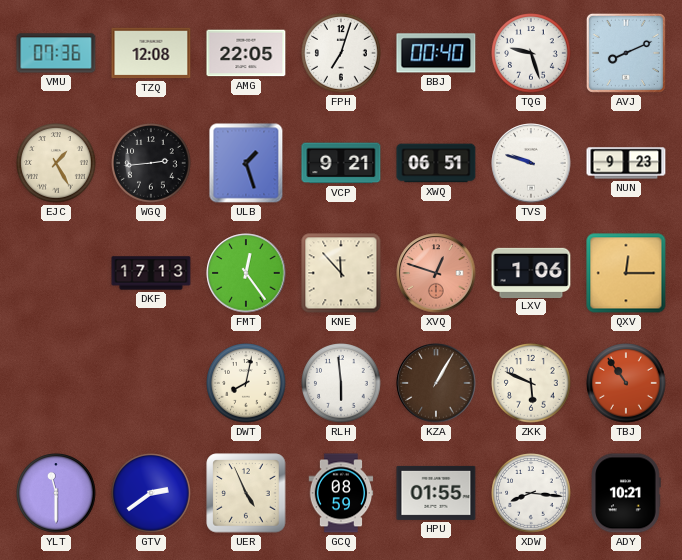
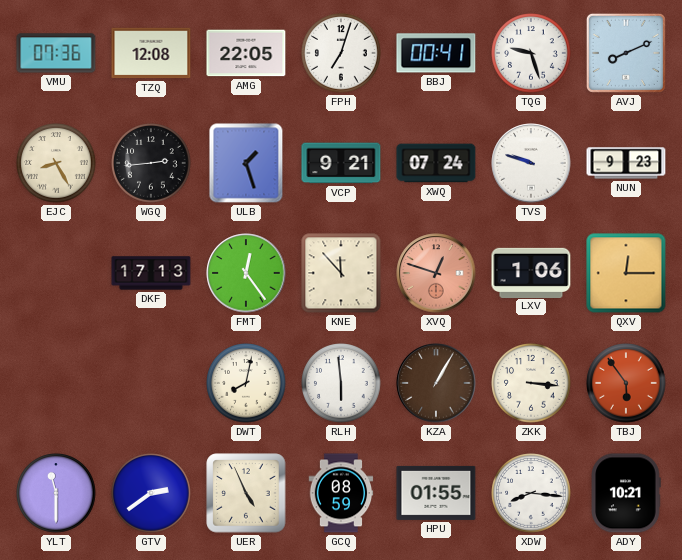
BBJ: 00:40 -> 00:41 (436, 53)
EJC: 1:25 -> 8:25 (56, 163)
XWQ: 06:51 -> 07:24 (436, 163)
ZKK: 5:49 -> 3:16 (531, 383)
TBJ: 10:54 -> 5:54 (626, 383)
